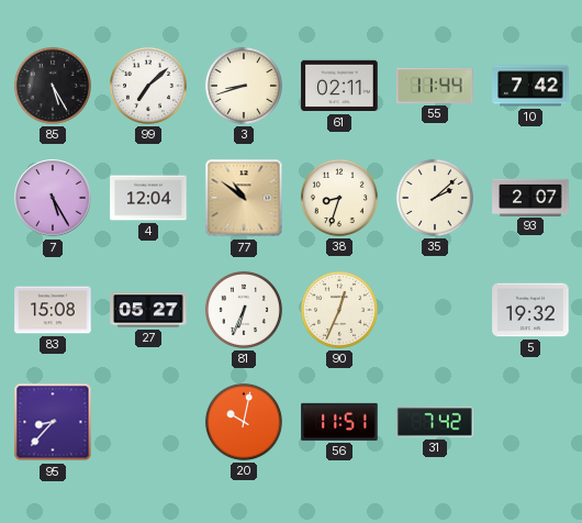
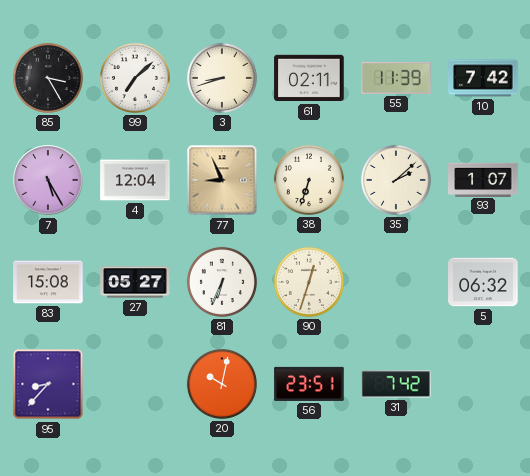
85: 5:25 -> 3:25 (48, 78)
55: 11:44 -> 11:39 (396, 78)
77: 10:51 -> 8:56 (222, 180)
38: 8:33 -> 6:33 (309, 180)
93: 2:07 -> 1:07 (483, 179)
90: 12:34 -> 12:33 (309, 282)
5: 19:32 -> 06:32 (483, 282)
56: 11:51 -> 23:51 (309, 384)
